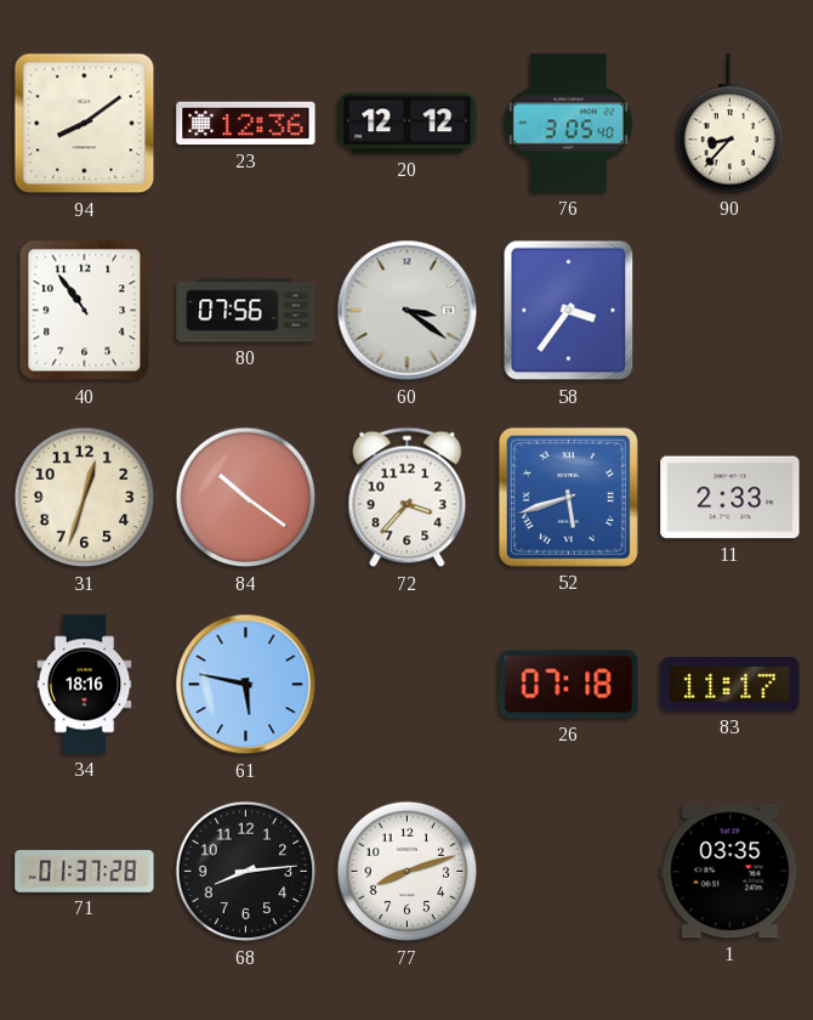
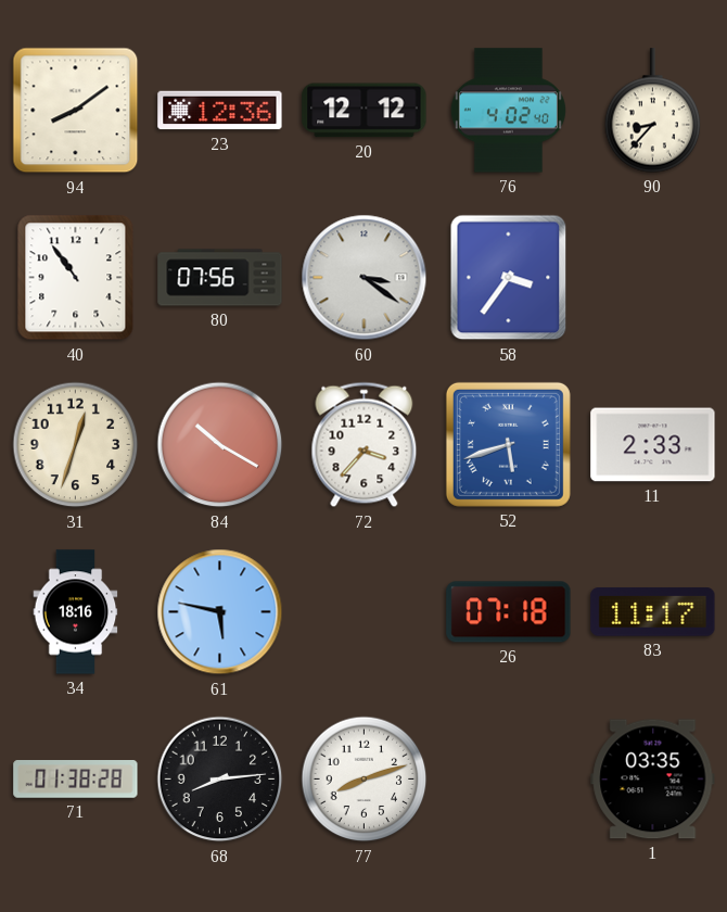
76: 3:05 -> 4:02 (508, 111)
84: 10:21 -> 10:20 (220, 445)
71: 01:37 -> 01:38 (76, 780)
